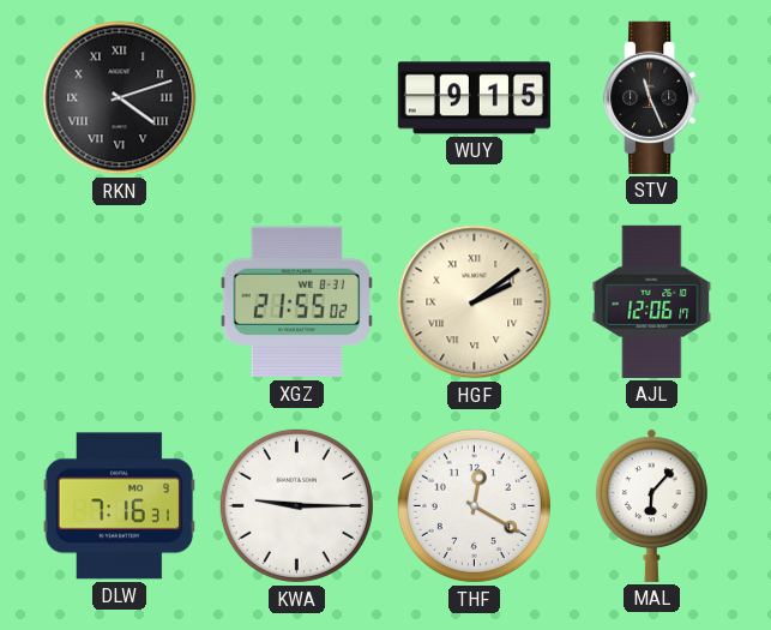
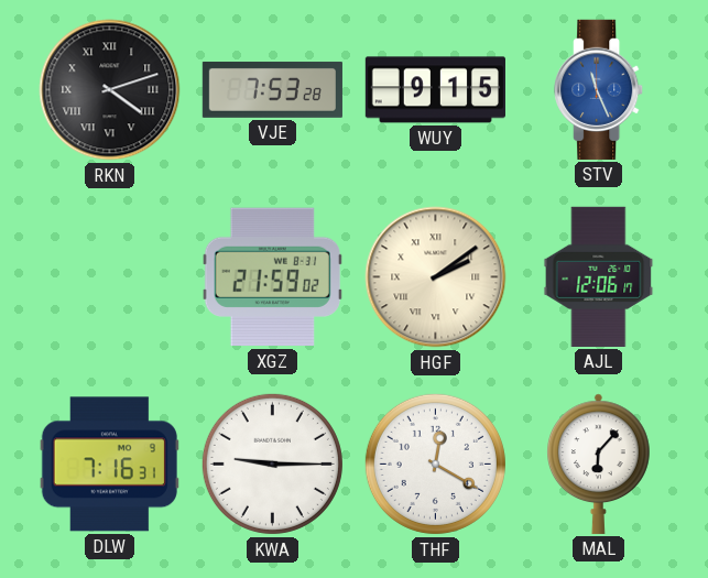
VJE: none -> 7:53 (272, 89)
STV dial: black -> blue (599, 89)
XGZ: 21:55 -> 21:59 (272, 277)
